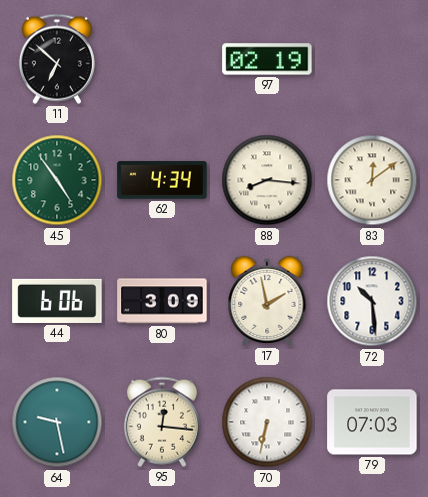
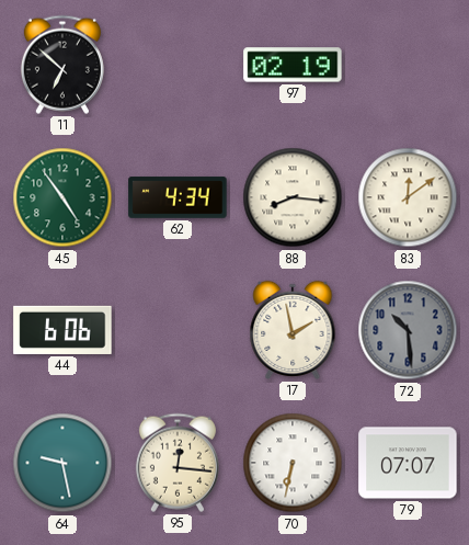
80: 3:09 -> none (162, 301)
72 dial: white -> grey (408, 330)
79: 07:03 -> 07:07 (408, 463)
